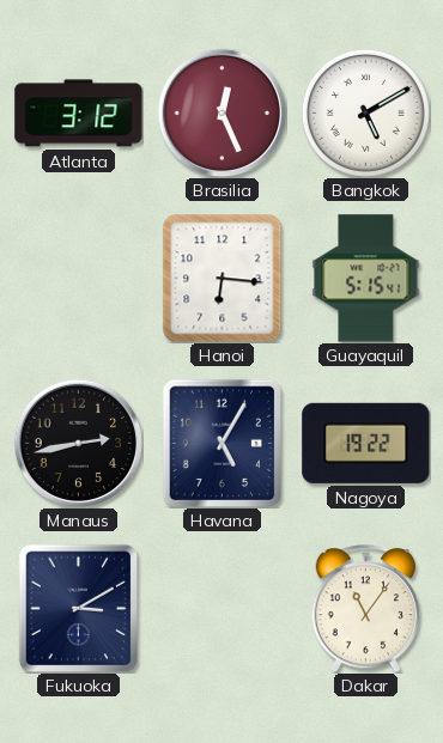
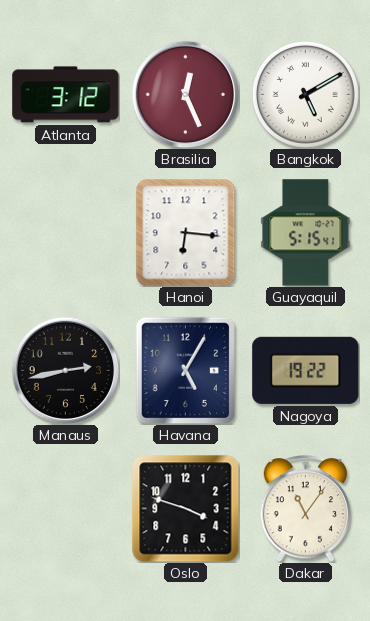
Fukuoka: 3:10 -> none (79, 608)
Oslo: none -> 3:48 (185, 508)
